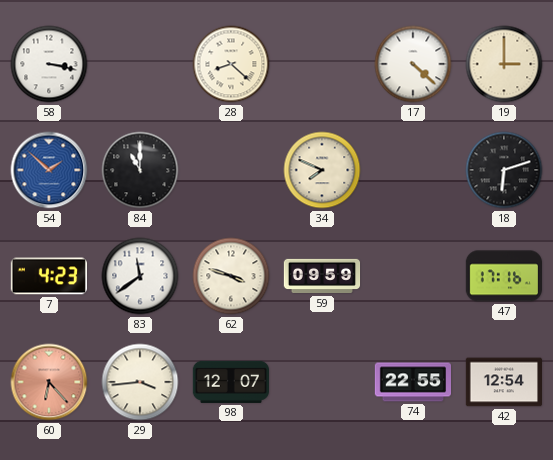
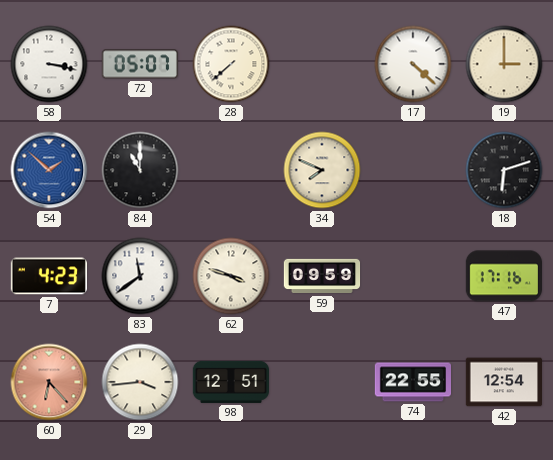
72: none -> 05:07 (139, 64)
28: 8:22 -> 7:38 (231, 64)
98: 12:07 -> 12:51 (230, 382)
